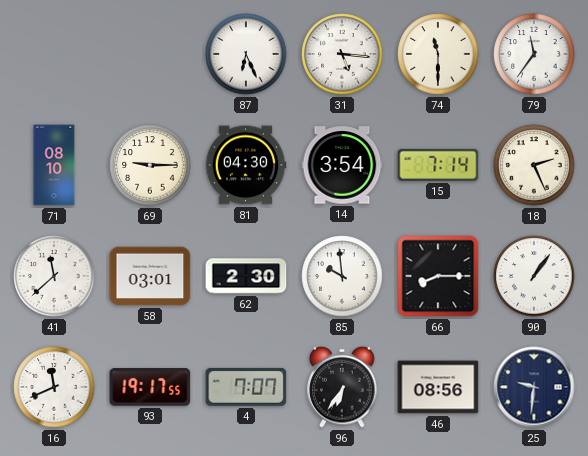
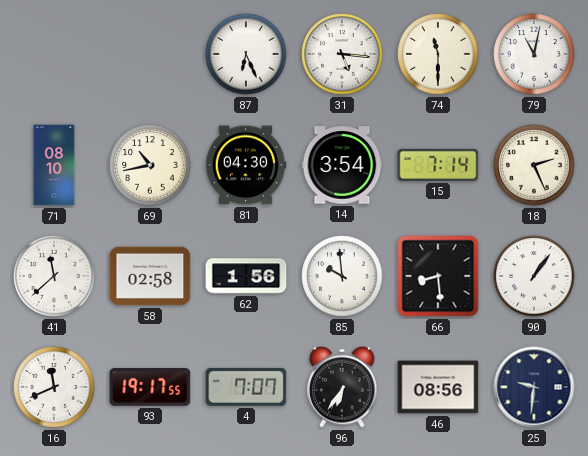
79: 11:36 -> 11:02 (534, 54)
69: 9:15 -> 10:43 (150, 165)
58: 03:01 -> 02:58 (150, 276)
62: 2:30 -> 1:56 (246, 276)
66: 8:15 -> 8:29 (438, 276)
